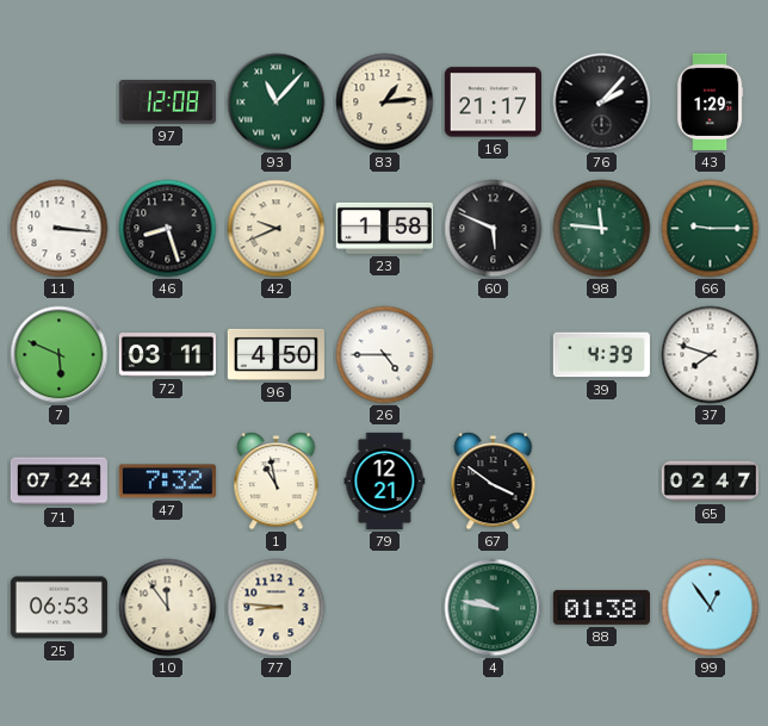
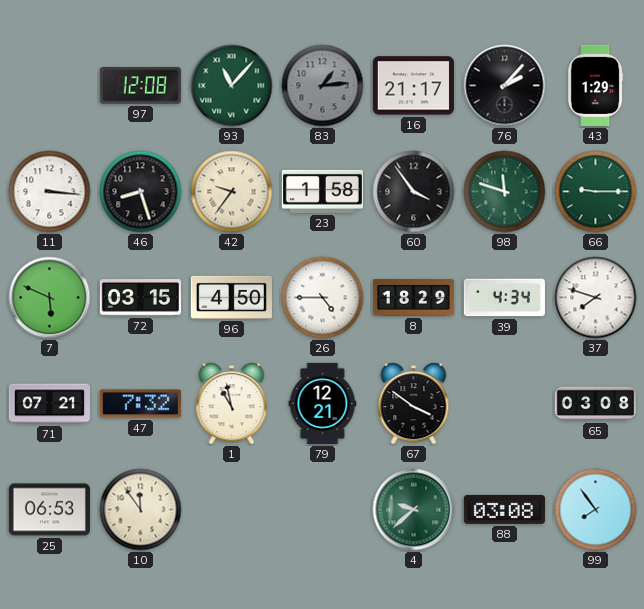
83 dial: cream -> grey (323, 86)
42: 9:41 -> 9:36 (232, 192)
60: 5:49 -> 3:54 (414, 192)
98: 11:46 -> 11:48 (505, 192)
72: 03:11 -> 03:15 (140, 298)
8: none -> 18:29 (413, 298)
39: 4:39 -> 4:34 (504, 298)
71: 07:24 -> 07:21 (49, 404)
65: 02:47 -> 03:08 (595, 404)
77: 8:46 -> none (277, 608)
4: 9:47 -> 9:38 (414, 510)
88: 01:38 -> 03:08 (504, 509)
99: 12:54 -> 7:54 (596, 510)
